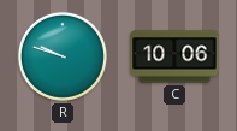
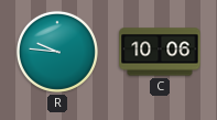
R: 9:48 -> 9:46 (57, 52)
